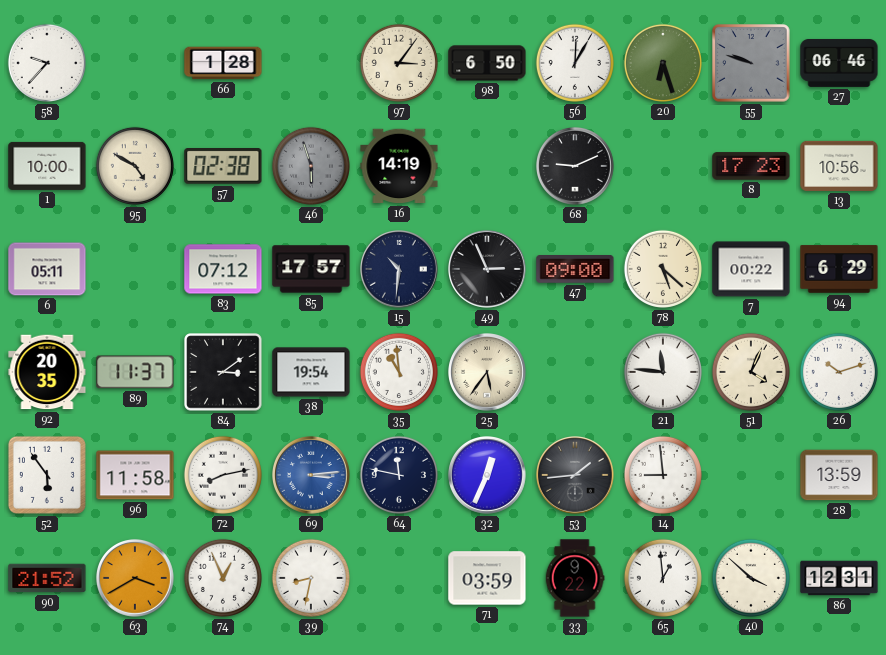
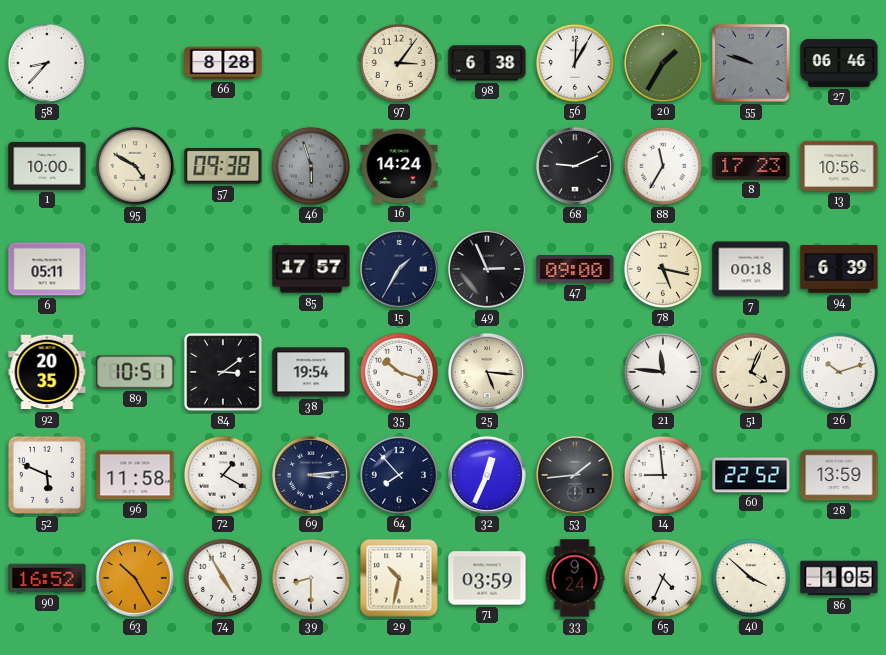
58: 9:37 -> 8:37 (47, 63)
66: 1:28 -> 8:28 (223, 63)
98: 6:50 -> 6:38 (487, 63)
20: 6:27 -> 1:35 (663, 63)
57: 02:38 -> 09:38 (223, 167)
16: 14:19 -> 14:24 (399, 166)
88: none -> 11:35 (663, 166)
83: 07:12 -> none (223, 269)
15: 10:31 -> 1:35 (400, 270)
78: 5:22 -> 5:17 (663, 269)
7: 00:22 -> 00:18 (751, 269)
94: 6:29 -> 6:39 (839, 269)
89: 11:37 -> 10:51 (135, 372)
35: 10:59 -> 10:18 (399, 372)
25: 5:36 -> 5:16 (488, 373)
52: 5:54 -> 5:49 (47, 475)
72: 8:13 -> 1:20 (223, 475)
69 dial: blue -> navy (312, 476)
64: 11:47 -> 7:53 (399, 475)
60: none -> 22:52 (751, 475)
90: 21:52 -> 16:52 (47, 578)
63: 3:40 -> 10:25 (136, 579)
74: 12:56 -> 4:55 (223, 578)
39: 8:32 -> 8:30 (311, 578)
29: none -> 10:32 (399, 578)
33: 9:22 -> 9:24 (575, 578)
65: 12:59 -> 4:34 (663, 578)
86: 12:31 -> 1:05 (839, 578)
